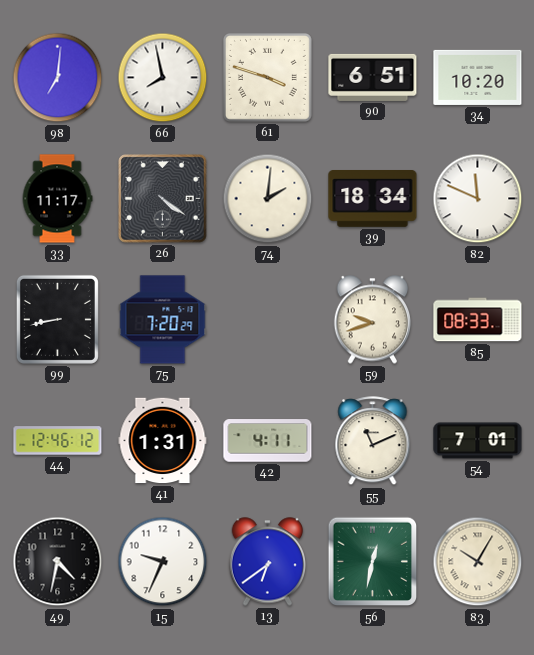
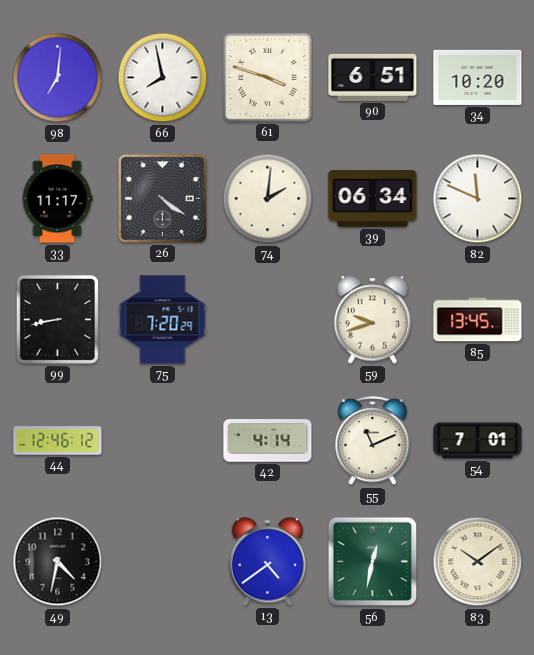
39: 18:34 -> 06:34 (373, 199)
85: 08:33 -> 13:45 (478, 320)
41: 1:31 -> none (163, 441)
42: 4:11 -> 4:14 (268, 441)
15: 9:34 -> none (163, 562)
13: 6:39 -> 4:39 (268, 562)
83: 10:05 -> 10:09 (478, 562)
